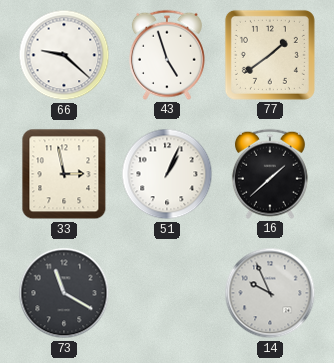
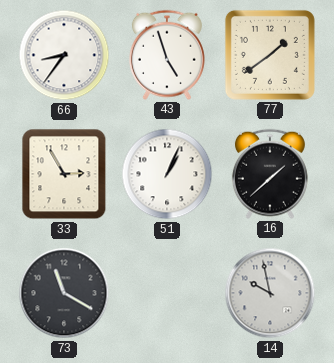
66: 9:22 -> 8:36 (64, 55)
33: 2:58 -> 2:55 (64, 174)
14: 9:56 -> 9:58 (270, 293)
